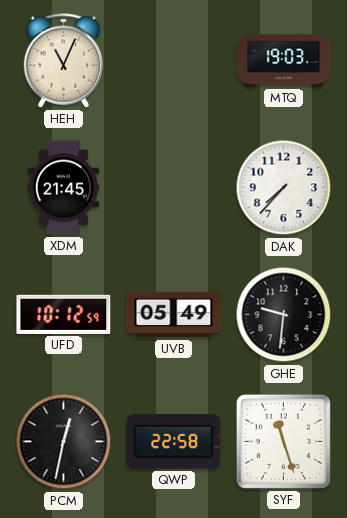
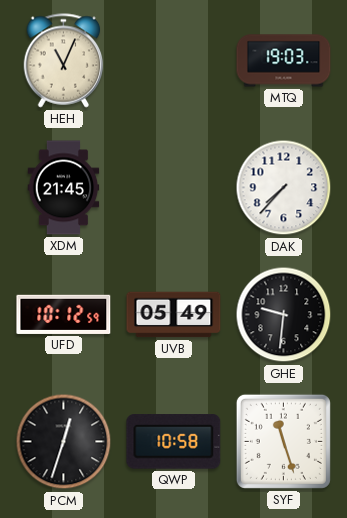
PCM: 12:32 -> 12:33 (64, 442)
QWP: 22:58 -> 10:58 (174, 442)
